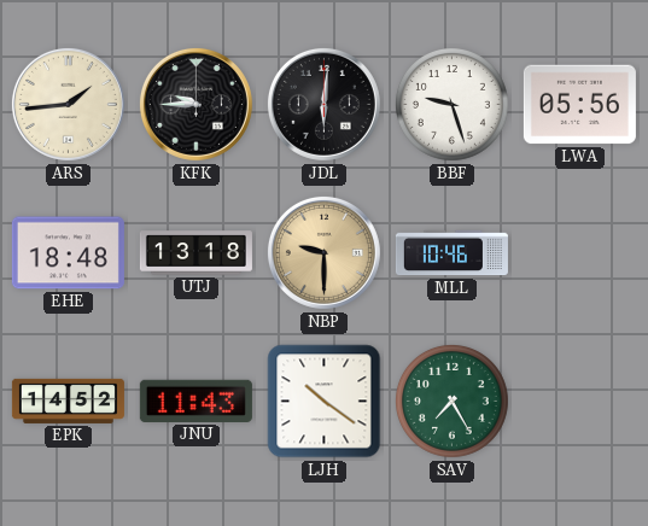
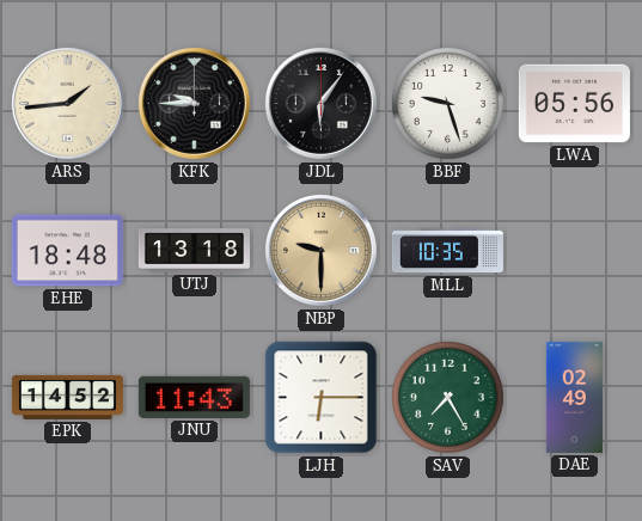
JDL: 6:01 -> 6:06 (320, 103)
MLL: 10:46 -> 10:35 (447, 251)
LJH: 10:21 -> 6:15 (322, 398)
DAE: none -> 02:49 (574, 397)
